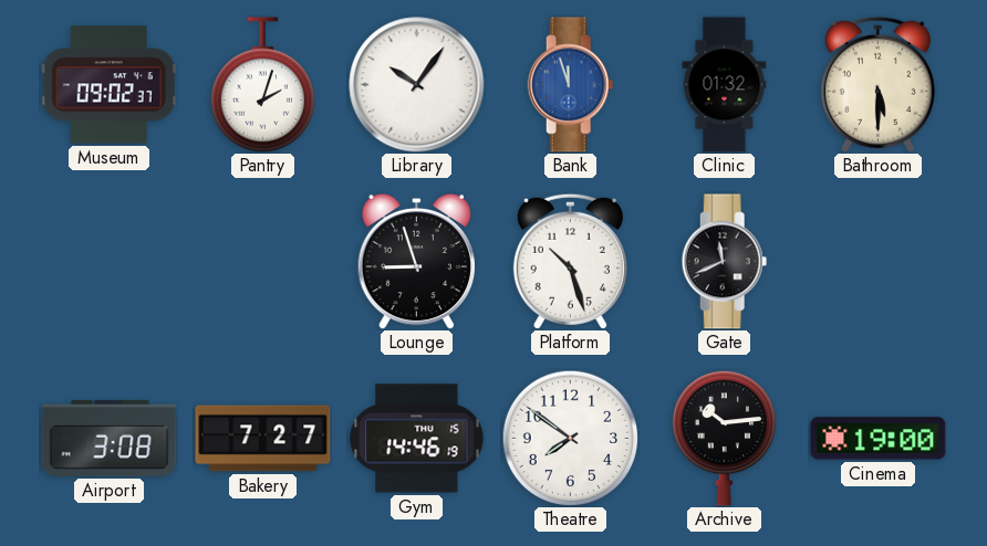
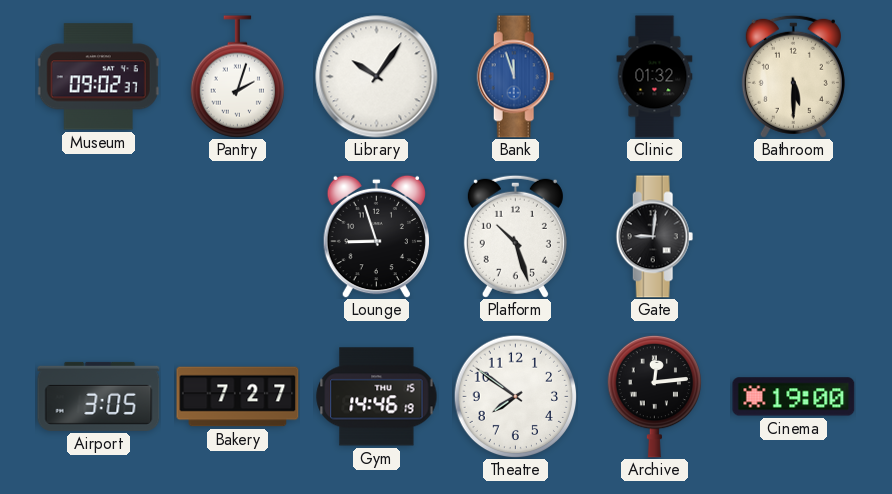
Gate: 11:41 -> 9:01 (655, 237)
Airport: 3:08 -> 3:05 (99, 396)
Archive: 10:14 -> 12:14 (654, 396)
